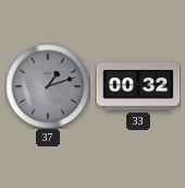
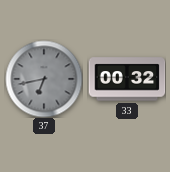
37: 1:12 -> 6:43 (44, 79)
